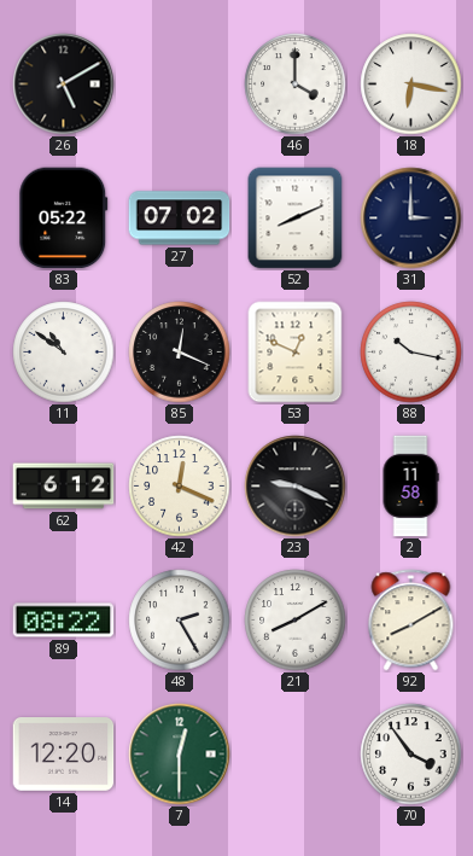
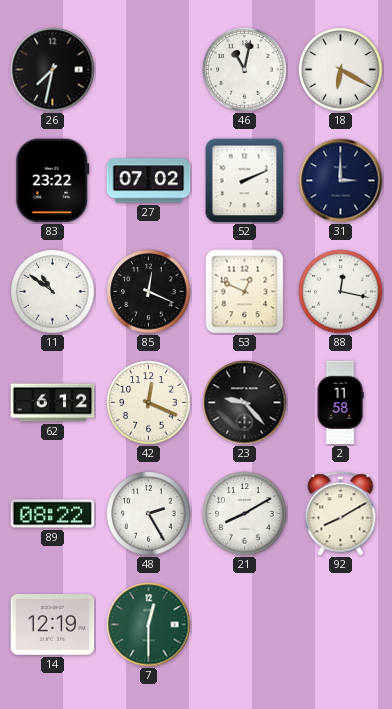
26: 5:10 -> 7:32 (53, 70)
46: 4:00 -> 11:02 (245, 70)
18: 6:17 -> 6:20 (341, 70)
83: 05:22 -> 23:22 (53, 181)
52: 8:11 -> 2:11 (245, 181)
88: 10:17 -> 12:17 (341, 292)
23: 9:19 -> 9:23 (245, 403)
14: 12:20 -> 12:19 (53, 625)
70: 3:54 -> none (411, 755)
